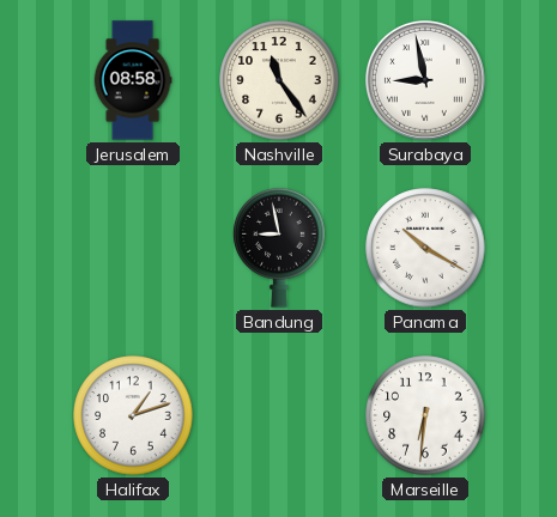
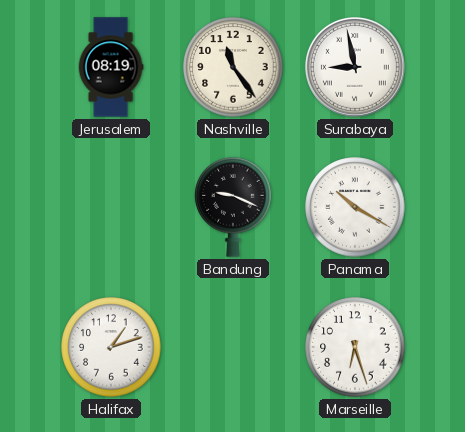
Jerusalem: 08:58 -> 08:19 (111, 67)
Bandung: 8:58 -> 9:19 (233, 207)
Marseille: 6:31 -> 6:27 (355, 347)
